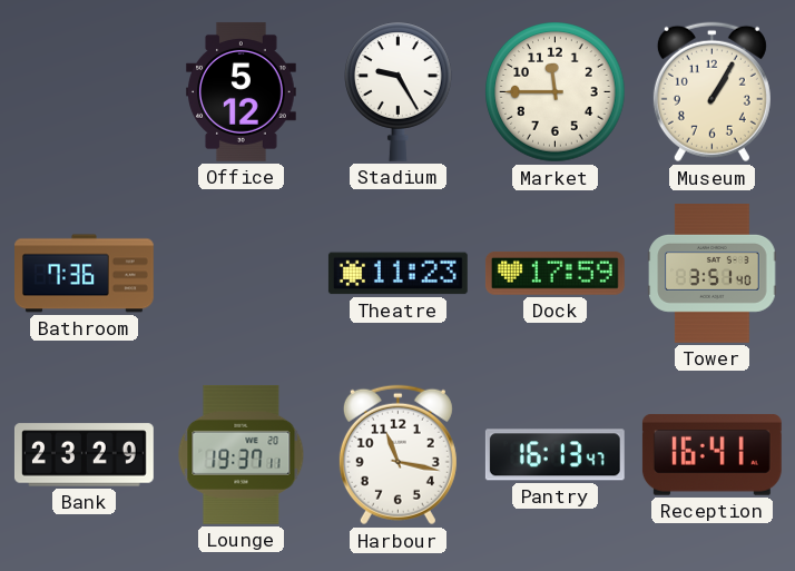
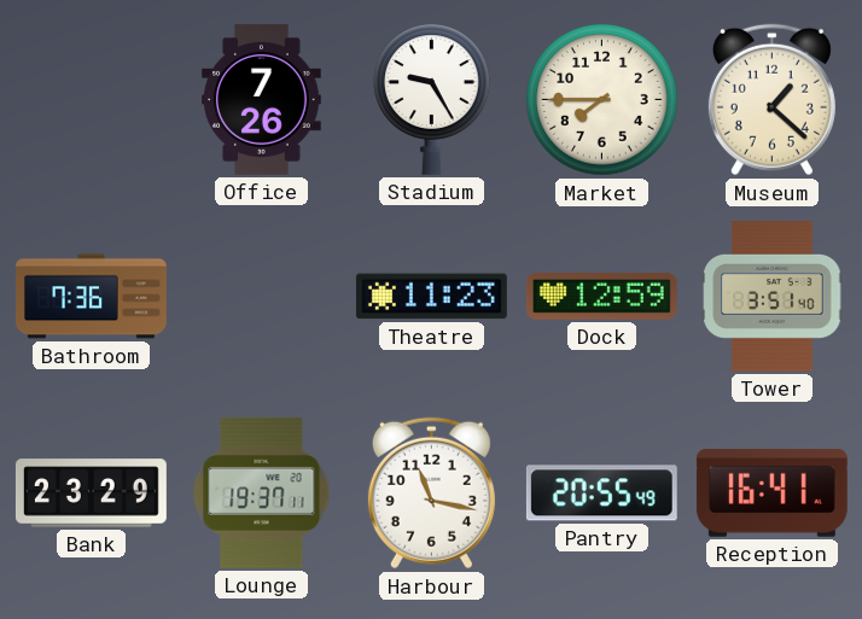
Office: 5:12 -> 7:26 (262, 99)
Market: 11:45 -> 7:45 (602, 100)
Museum: 1:05 -> 1:22 (771, 100)
Dock: 17:59 -> 12:59 (601, 297)
Pantry: 16:13 -> 20:55 (601, 494)
